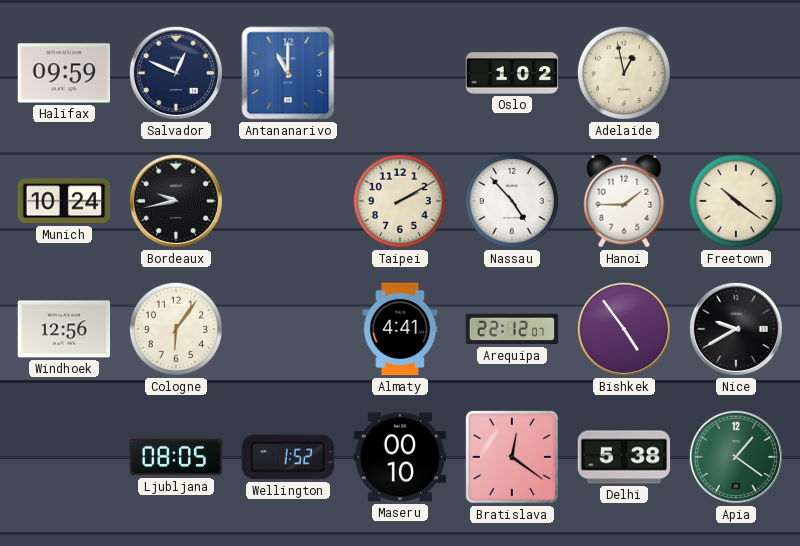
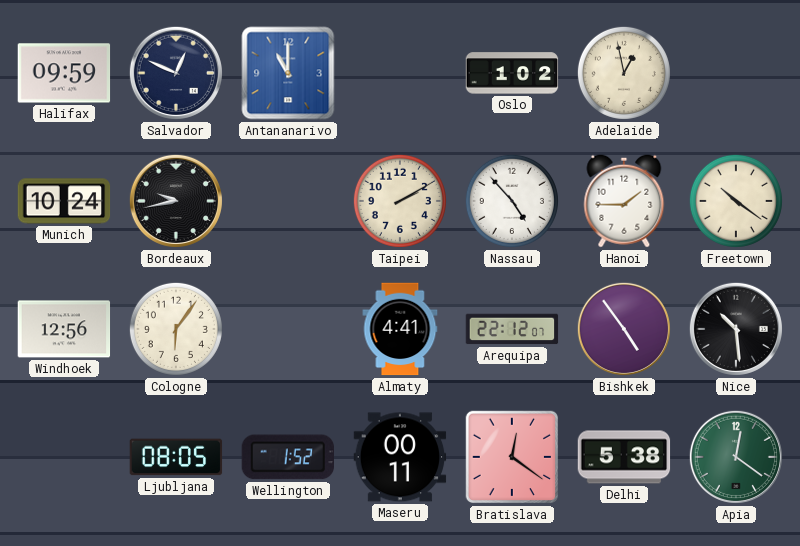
Nice: 9:40 -> 10:29 (736, 329)
Maseru: 00:10 -> 00:11 (400, 457)
Apia: 1:21 -> 12:21 (736, 457)
